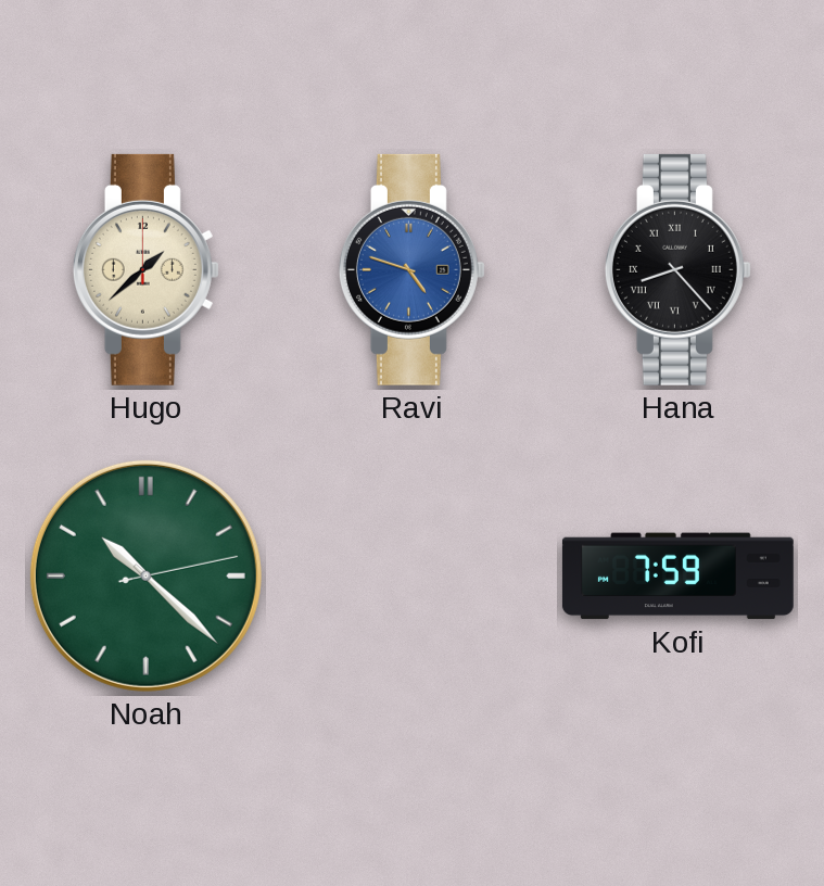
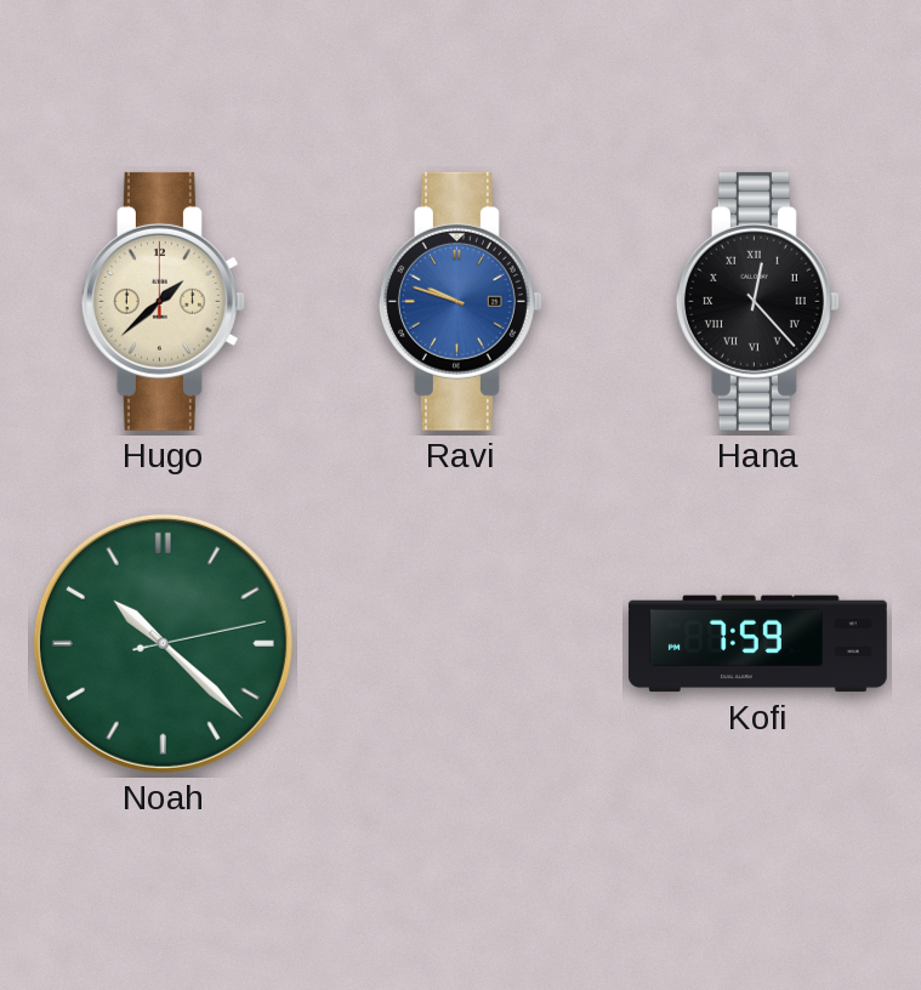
Ravi: 4:48 -> 9:48 (460, 301)
Hana: 8:23 -> 12:23 (757, 301)
